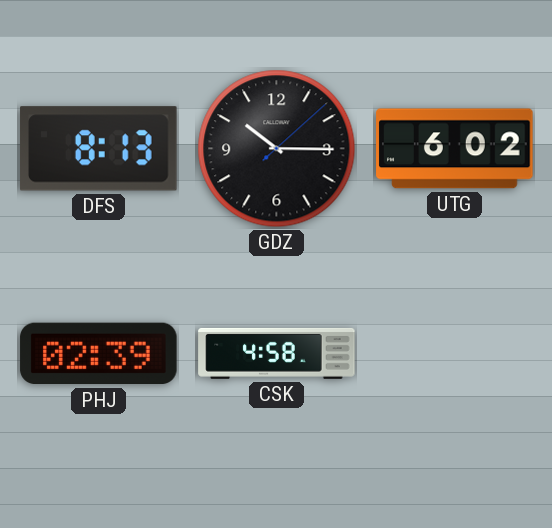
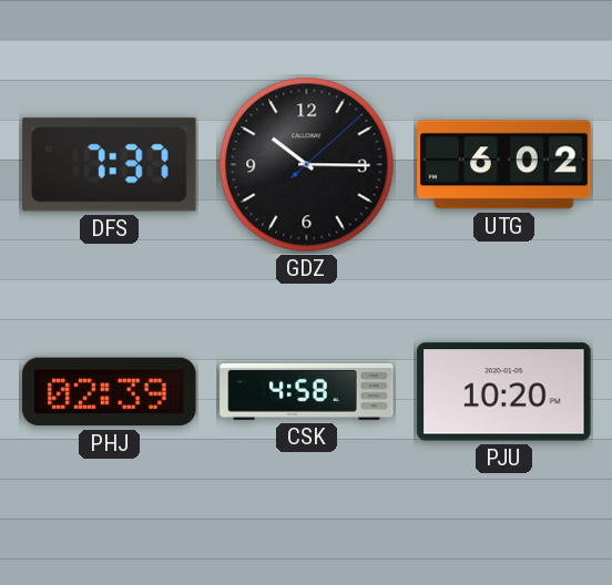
DFS: 8:13 -> 7:37 (110, 165)
PJU: none -> 10:20 (504, 392)
